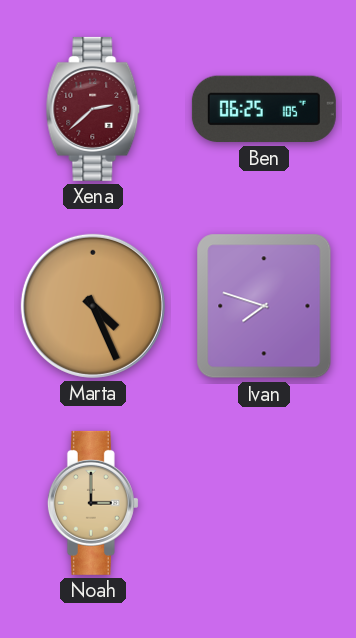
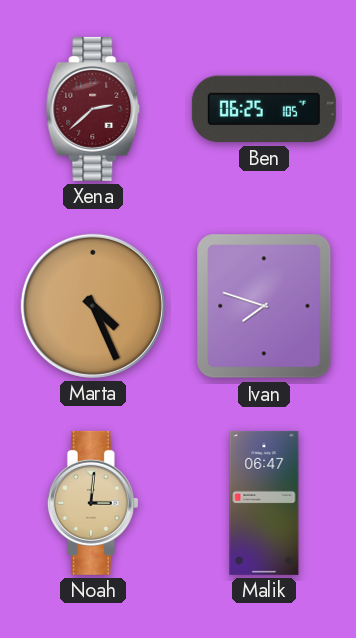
Noah: 3:00 -> 3:01 (93, 503)
Malik: none -> 06:47 (264, 503)
